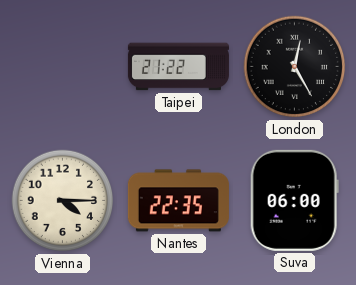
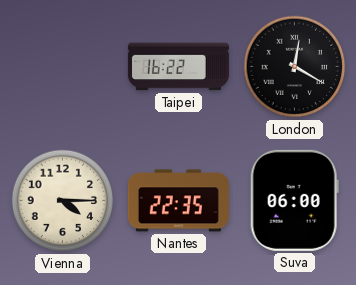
Taipei: 21:22 -> 16:22 (178, 67)
London: 12:25 -> 12:20 (295, 67)
